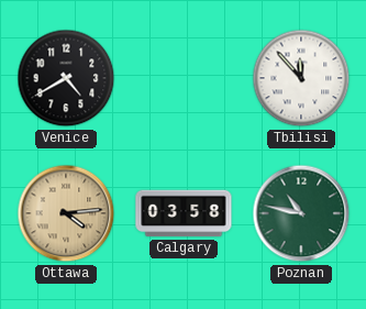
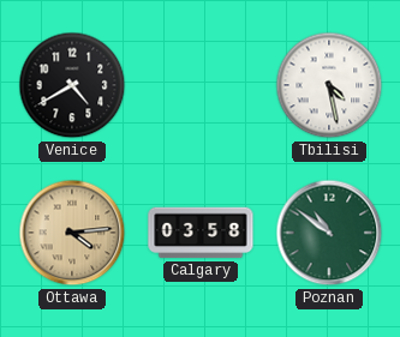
Tbilisi: 11:53 -> 4:28 (329, 85)
Poznan: 10:47 -> 10:51 (329, 233)
